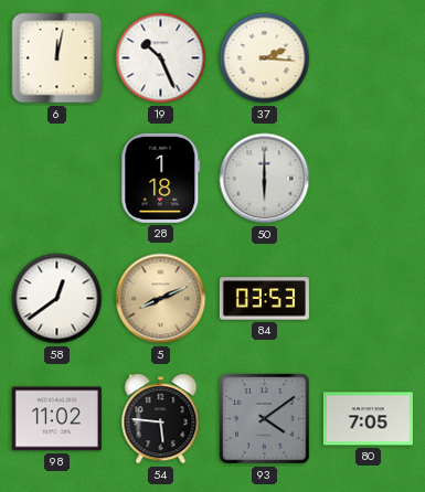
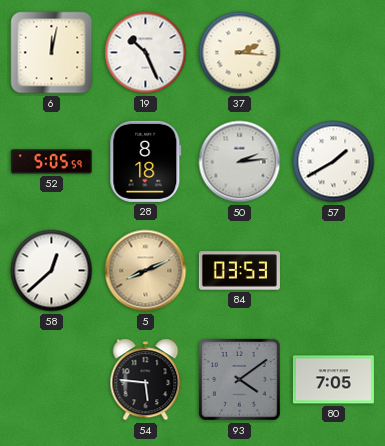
52: none -> 5:05 (51, 162)
28: 1:18 -> 8:18 (146, 161)
50: 6:00 -> 2:14 (240, 162)
57: none -> 1:40 (334, 162)
58: 12:39 -> 12:38 (52, 271)
98: 11:02 -> none (56, 419)
